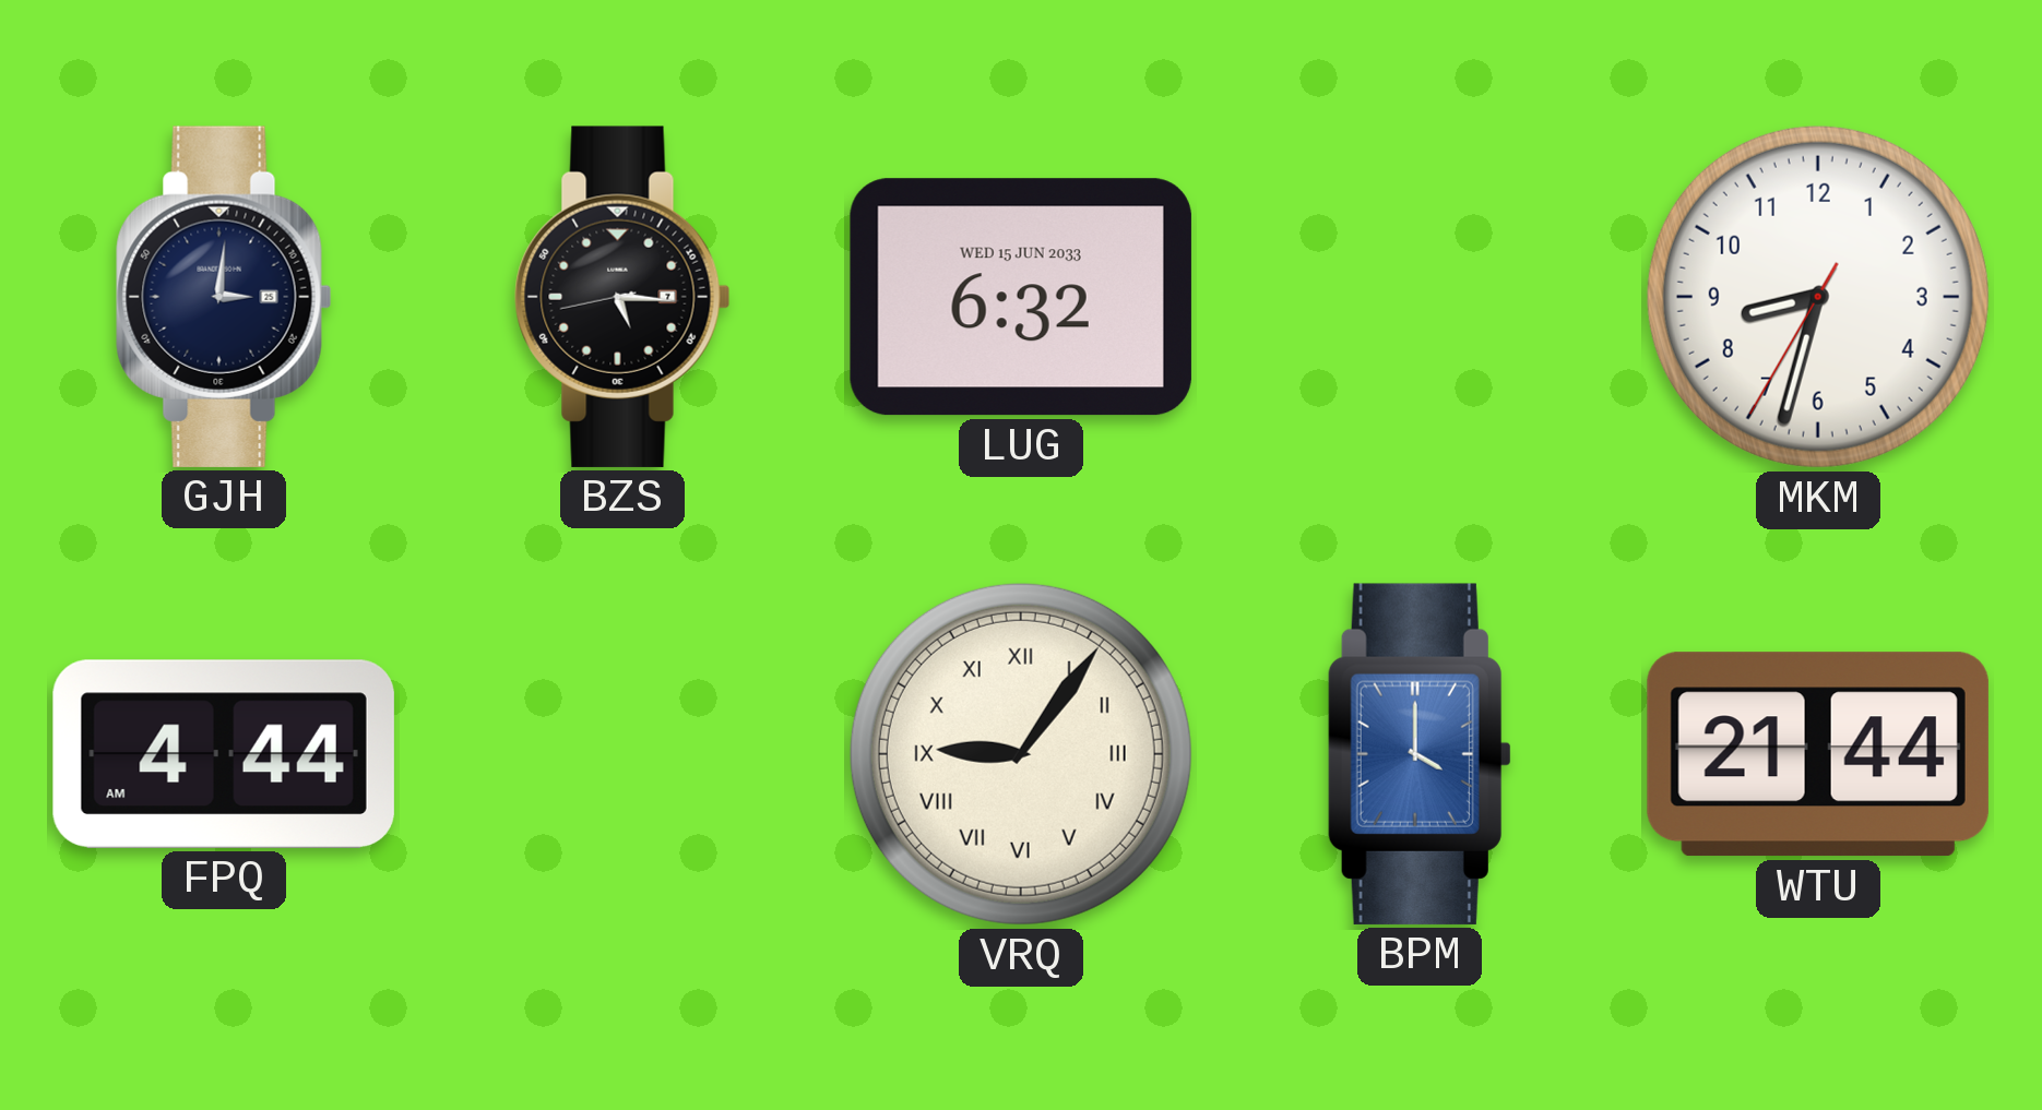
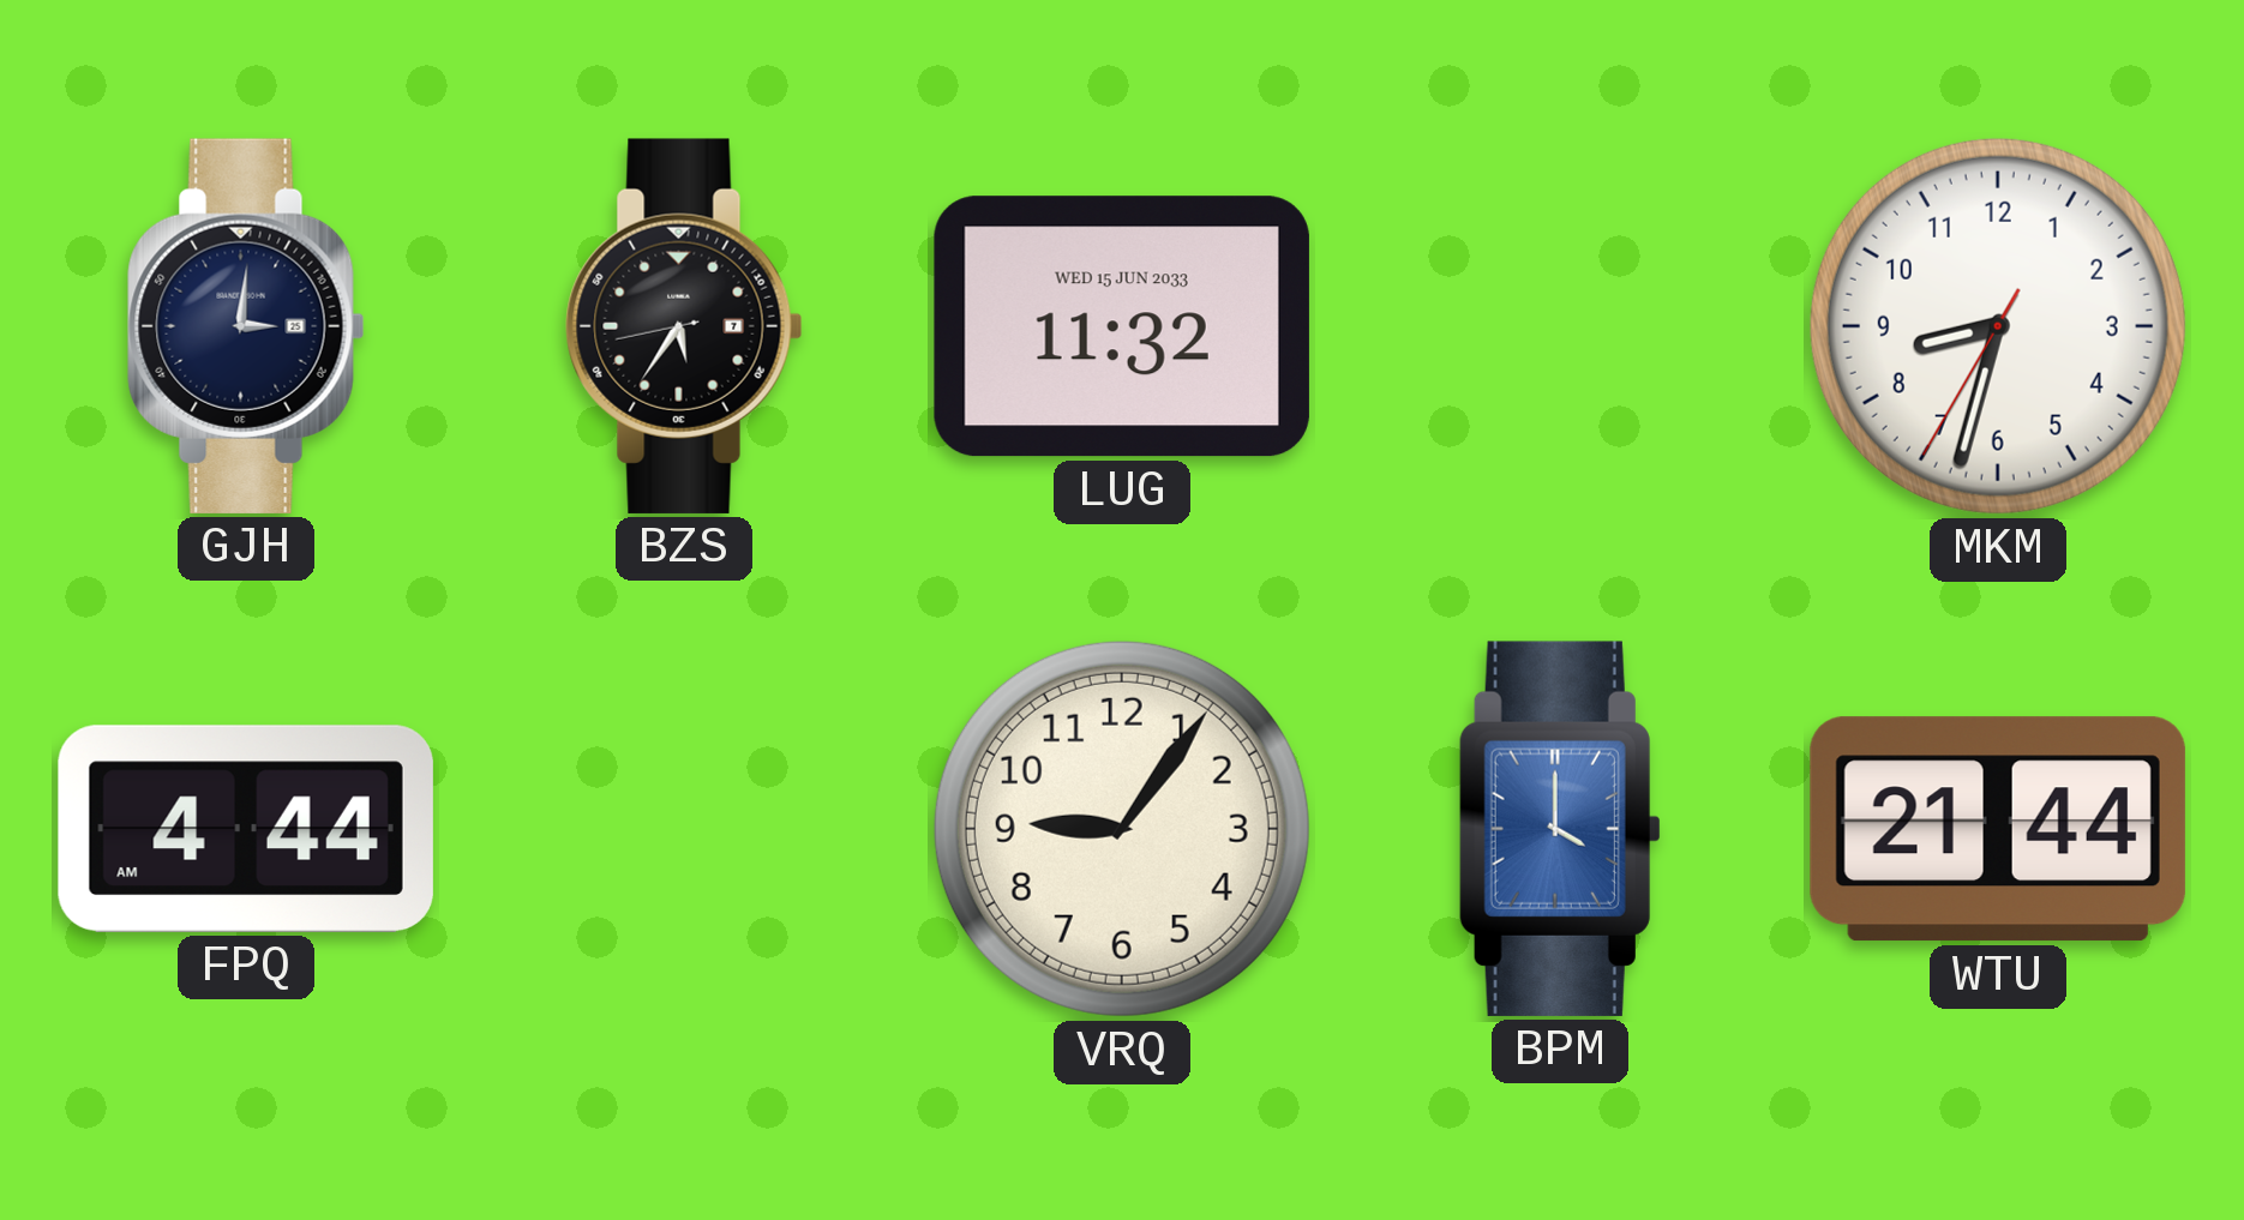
BZS: 5:15 -> 5:35 (684, 326)
LUG: 6:32 -> 11:32 (1122, 326)
VRQ numerals: Roman -> Arabic (1122, 829)
